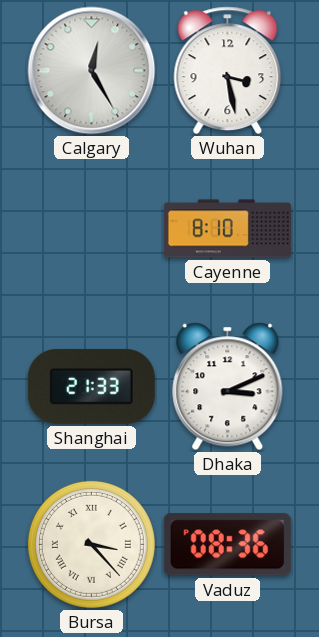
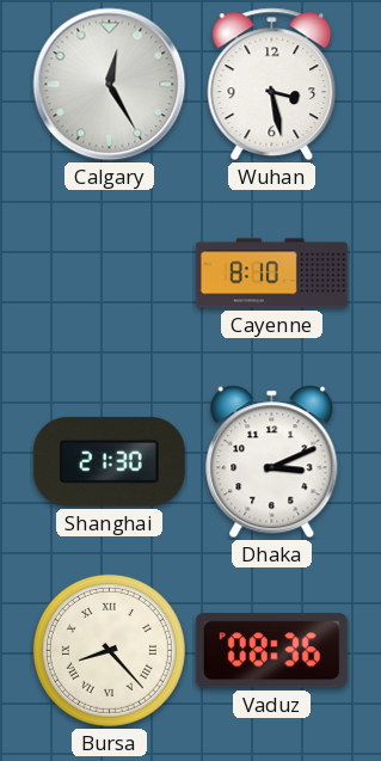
Shanghai: 21:33 -> 21:30 (109, 461)
Bursa: 3:23 -> 8:23 (109, 650)
